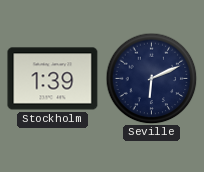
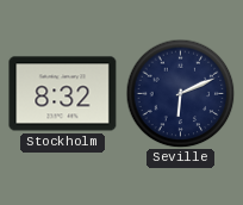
Stockholm: 1:39 -> 8:32 (63, 94)
